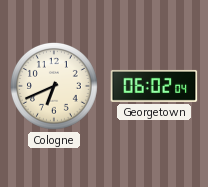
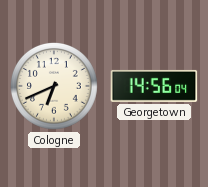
Georgetown: 06:02 -> 14:56 (154, 86)
